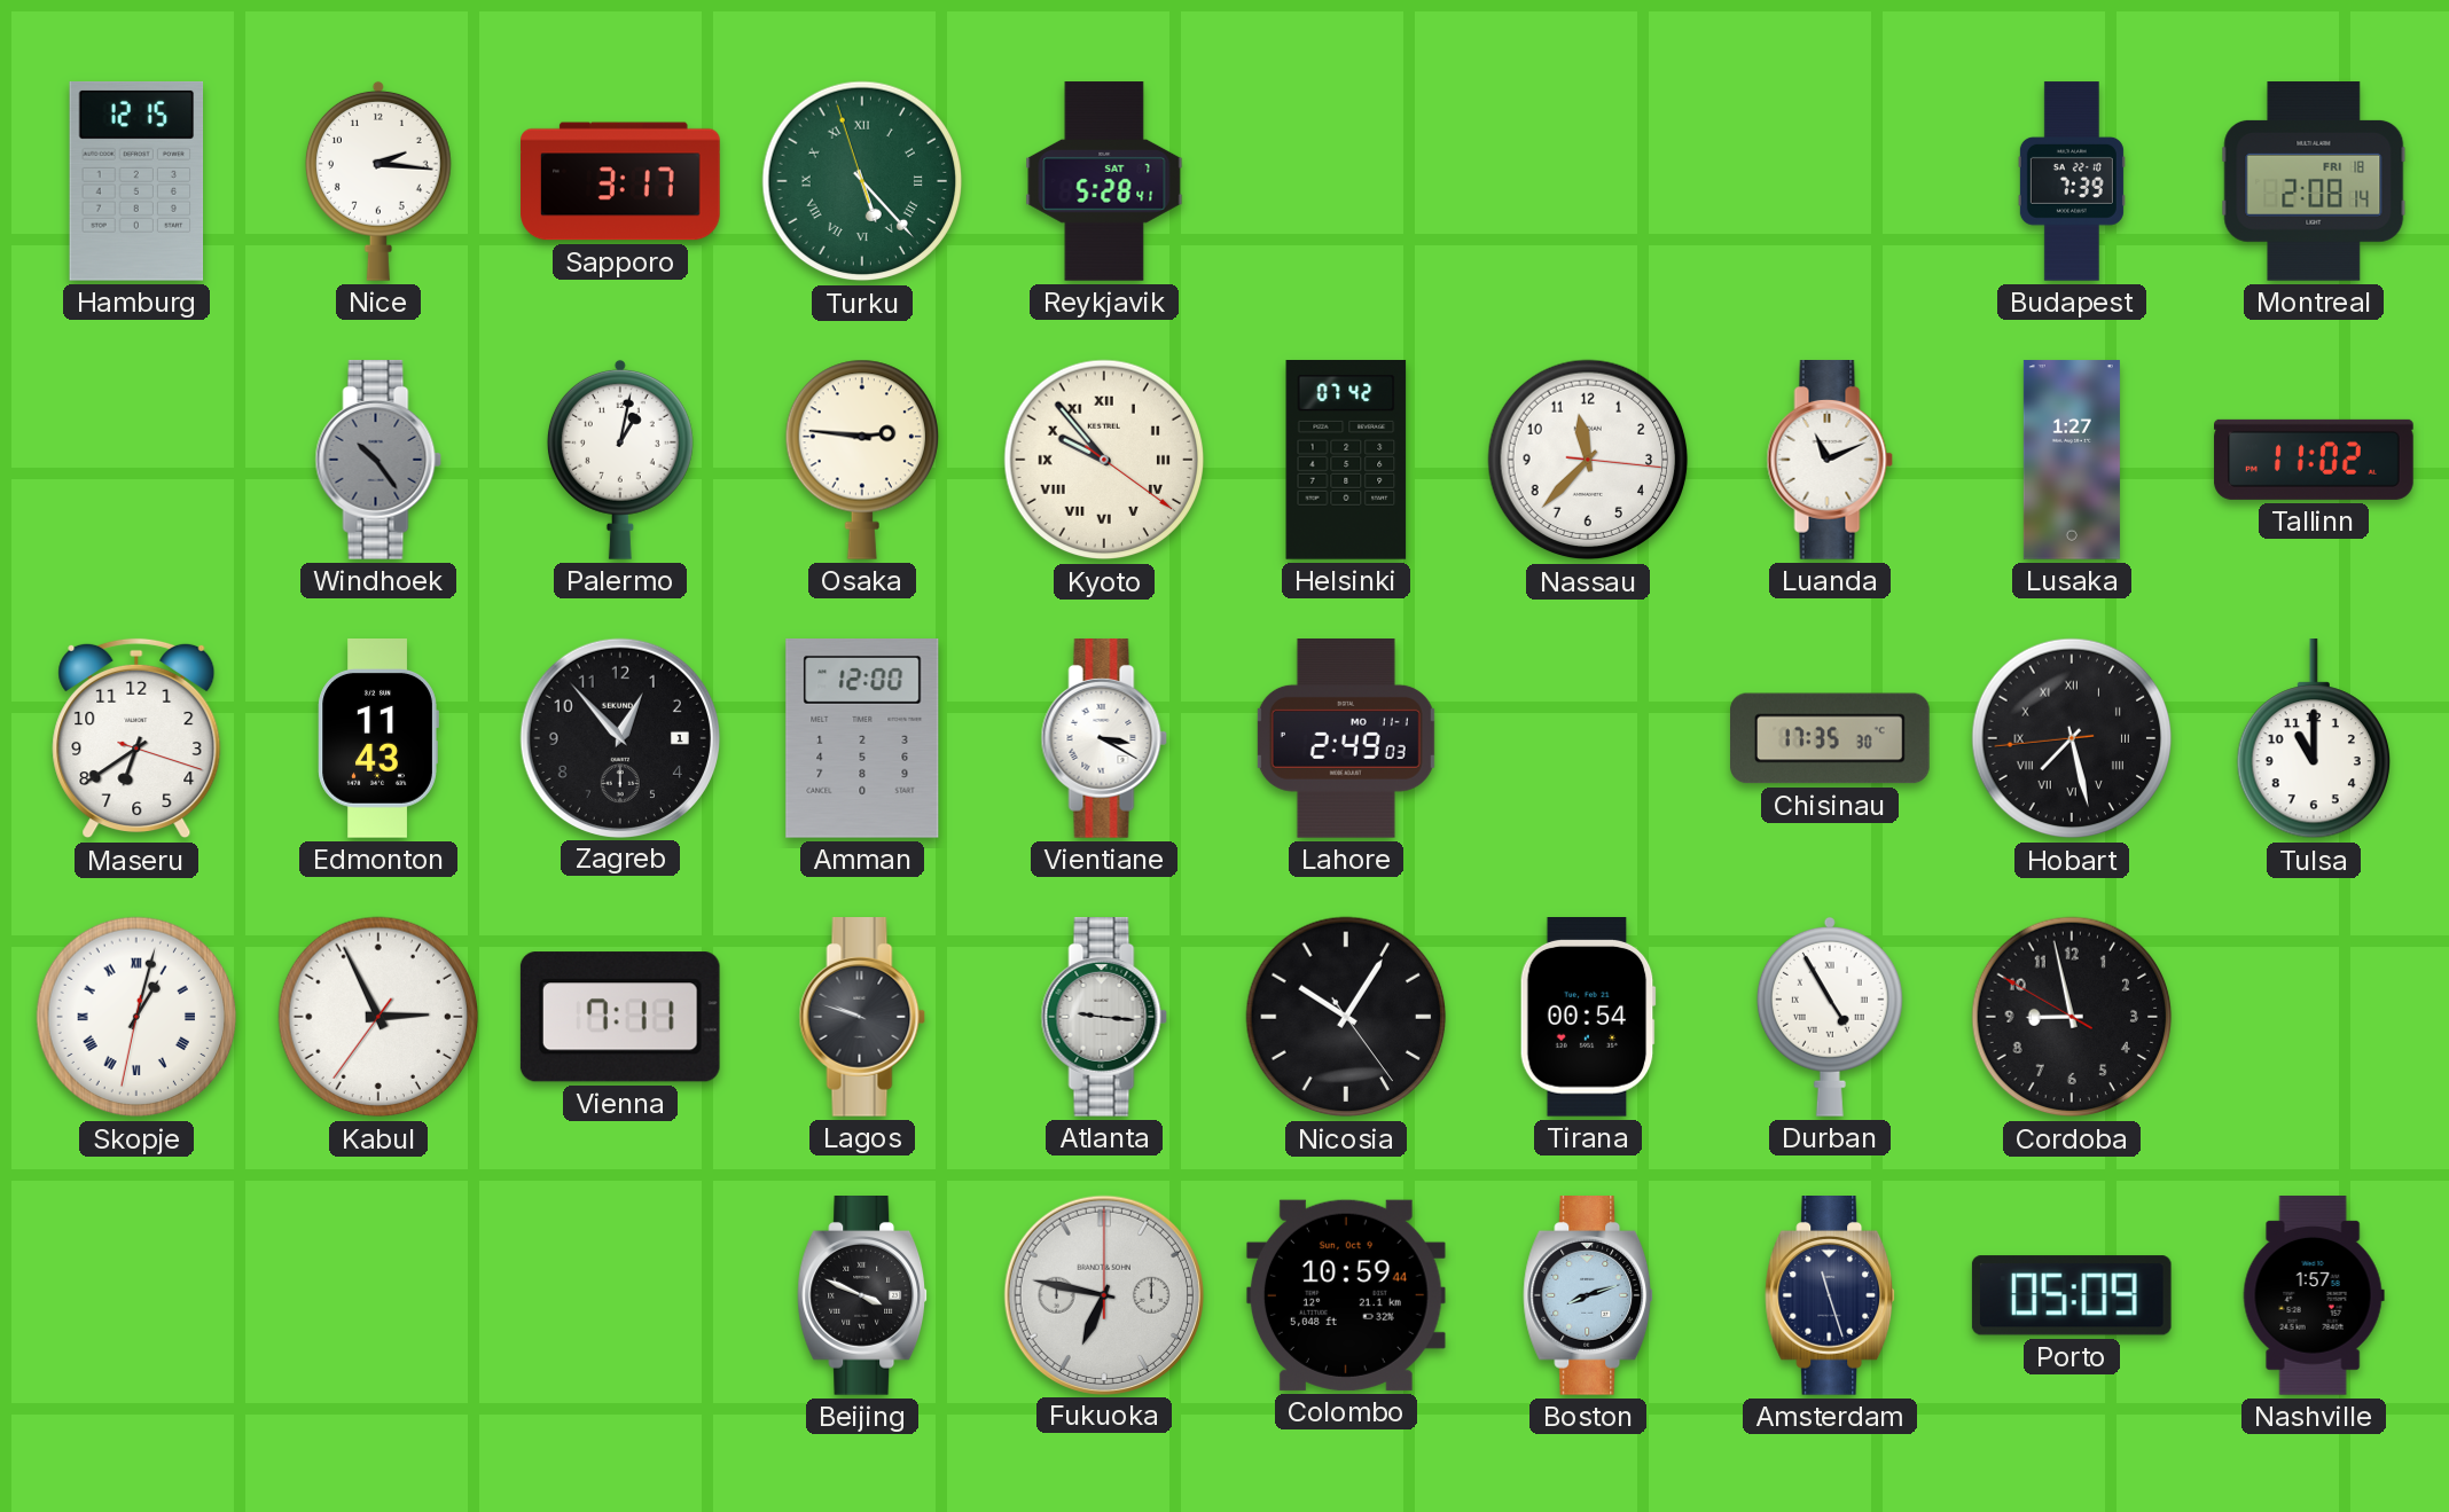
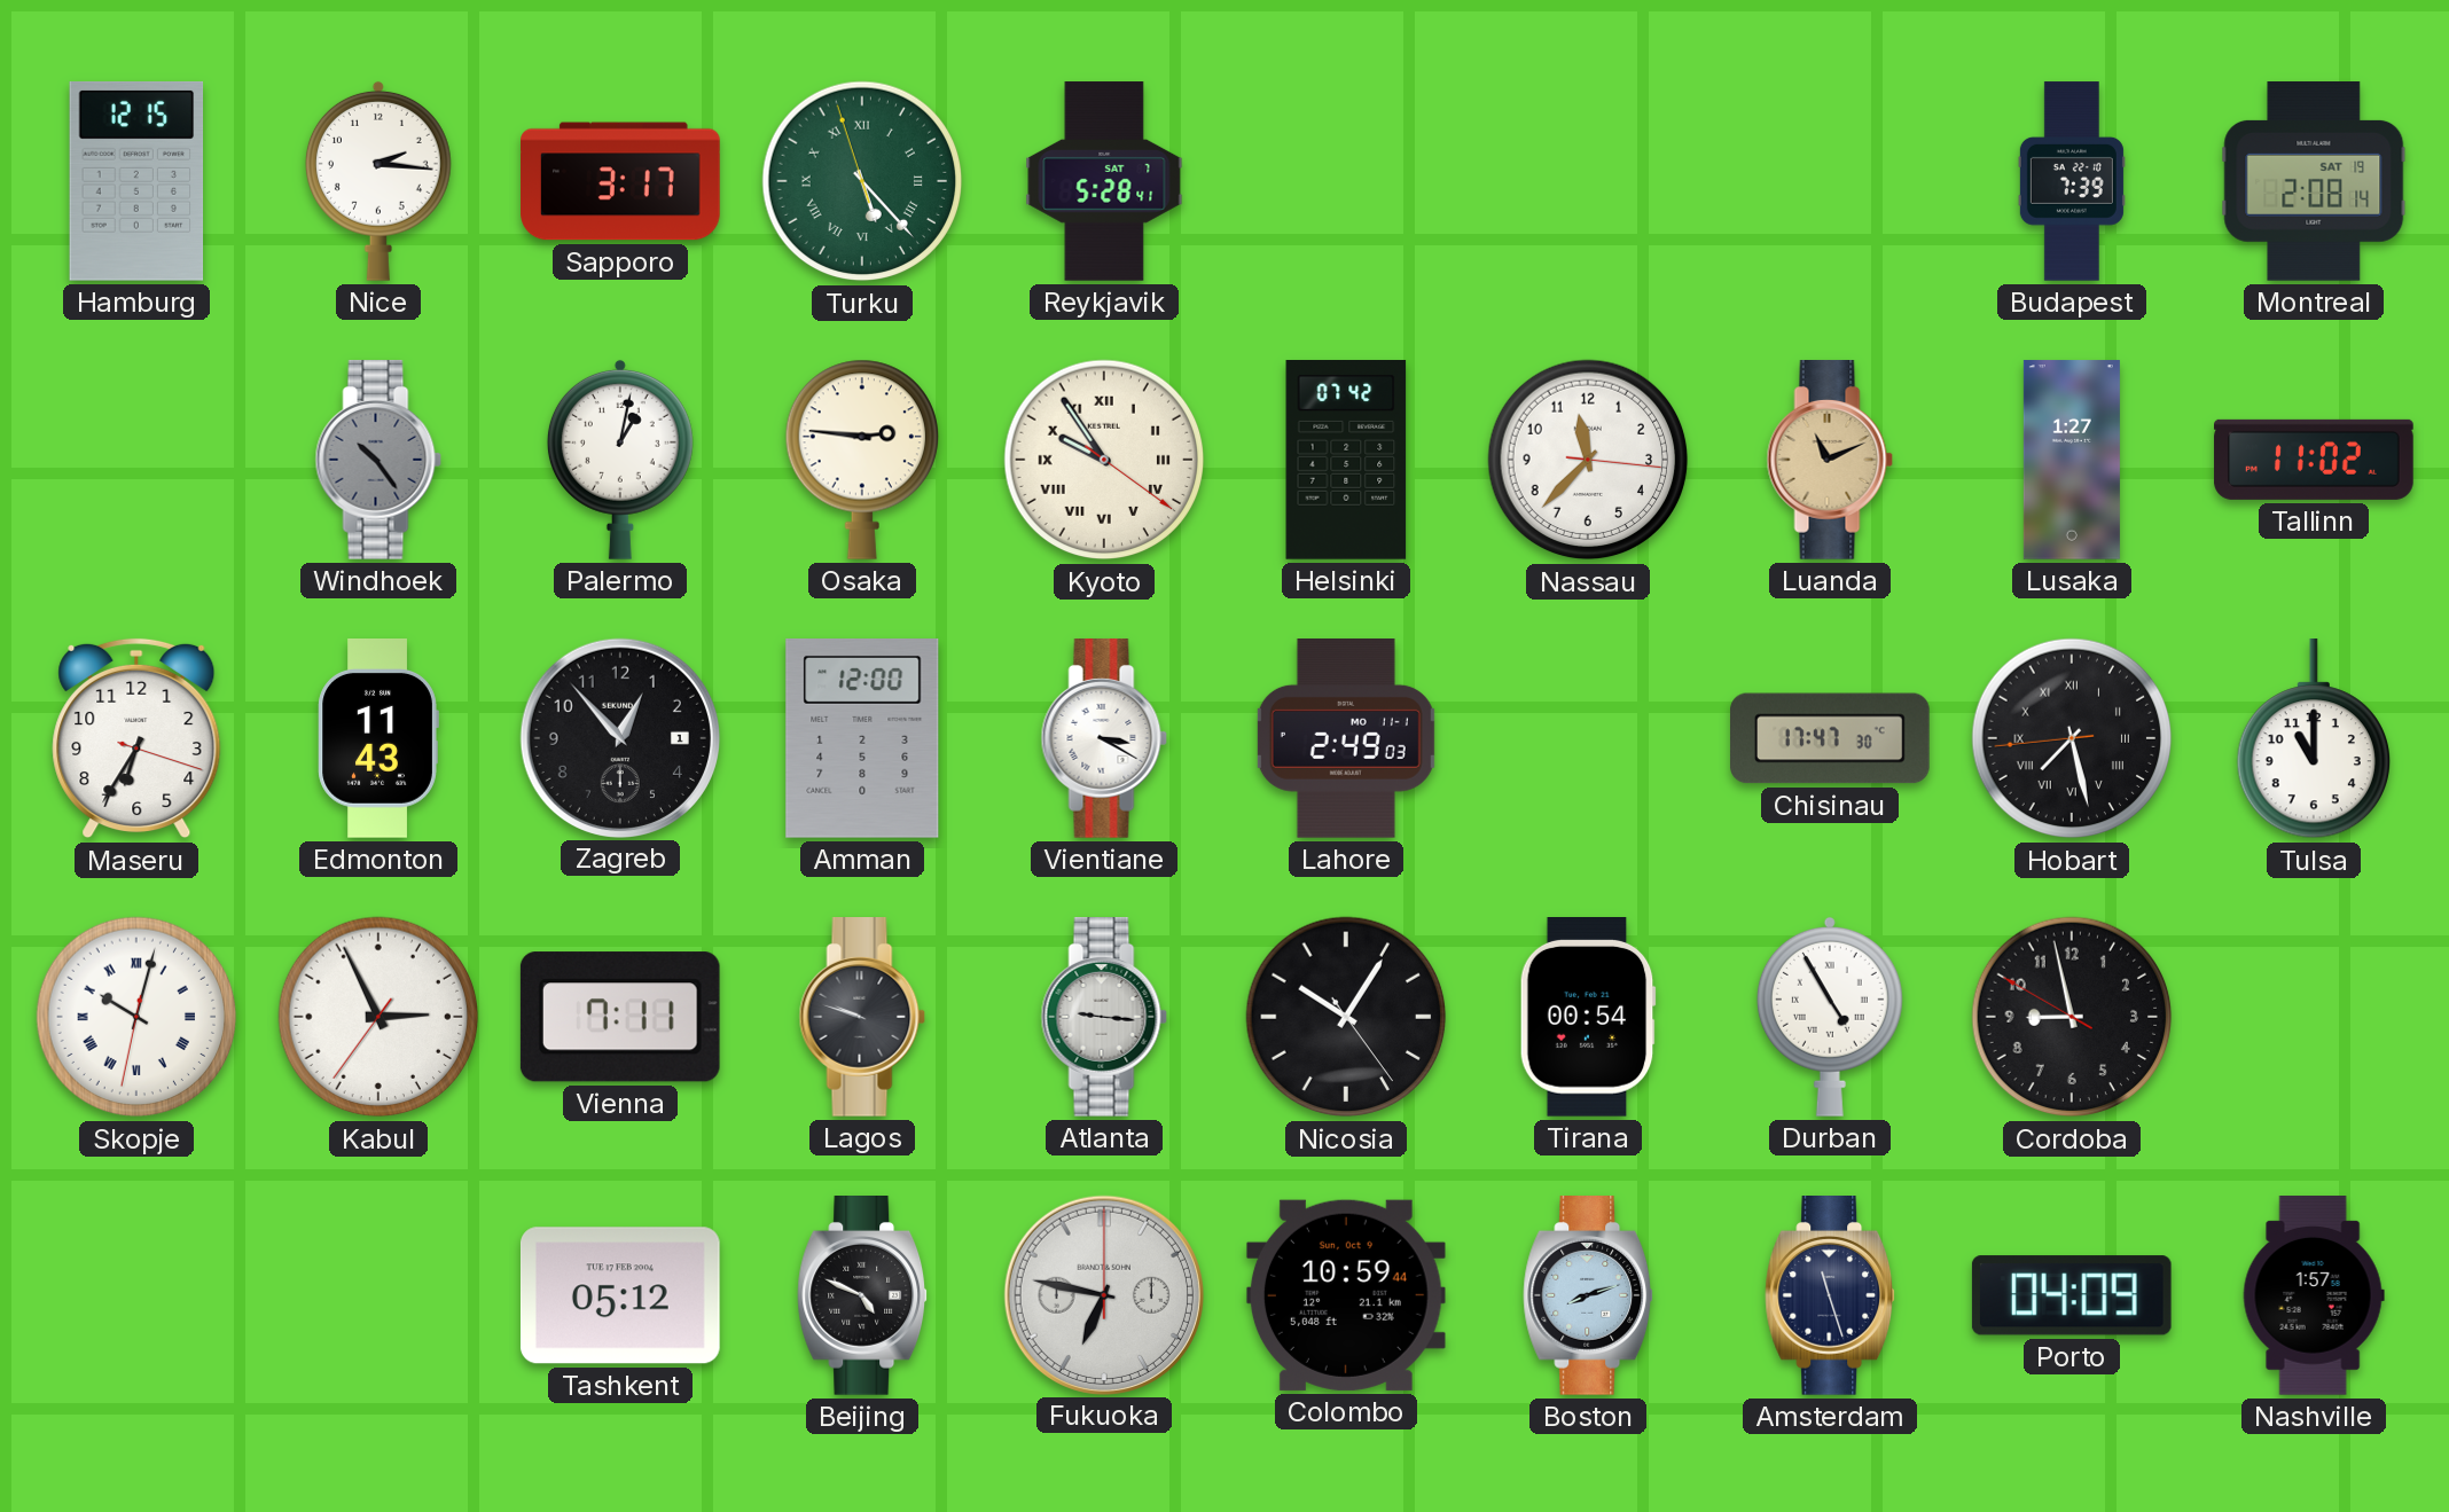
Montreal date: FRI 18 -> SAT 19 (2314, 182)
Kyoto: 9:53 -> 9:54 (1104, 460)
Luanda dial: white -> champagne (1830, 461)
Maseru: 6:39 -> 6:35 (136, 738)
Chisinau: 17:35 -> 17:47 (1831, 738)
Skopje: 1:02 -> 10:02 (136, 1017)
Tashkent: none -> 05:12 (620, 1295)
Beijing: 3:49 -> 4:49 (863, 1296)
Porto: 05:09 -> 04:09 (2072, 1295)
